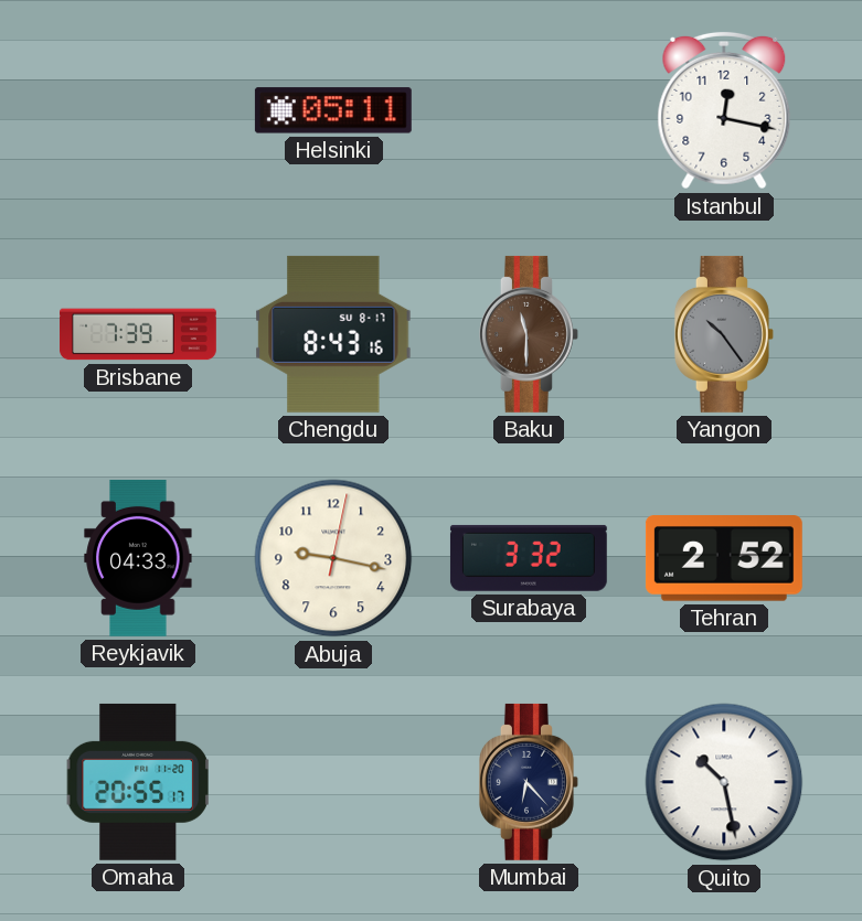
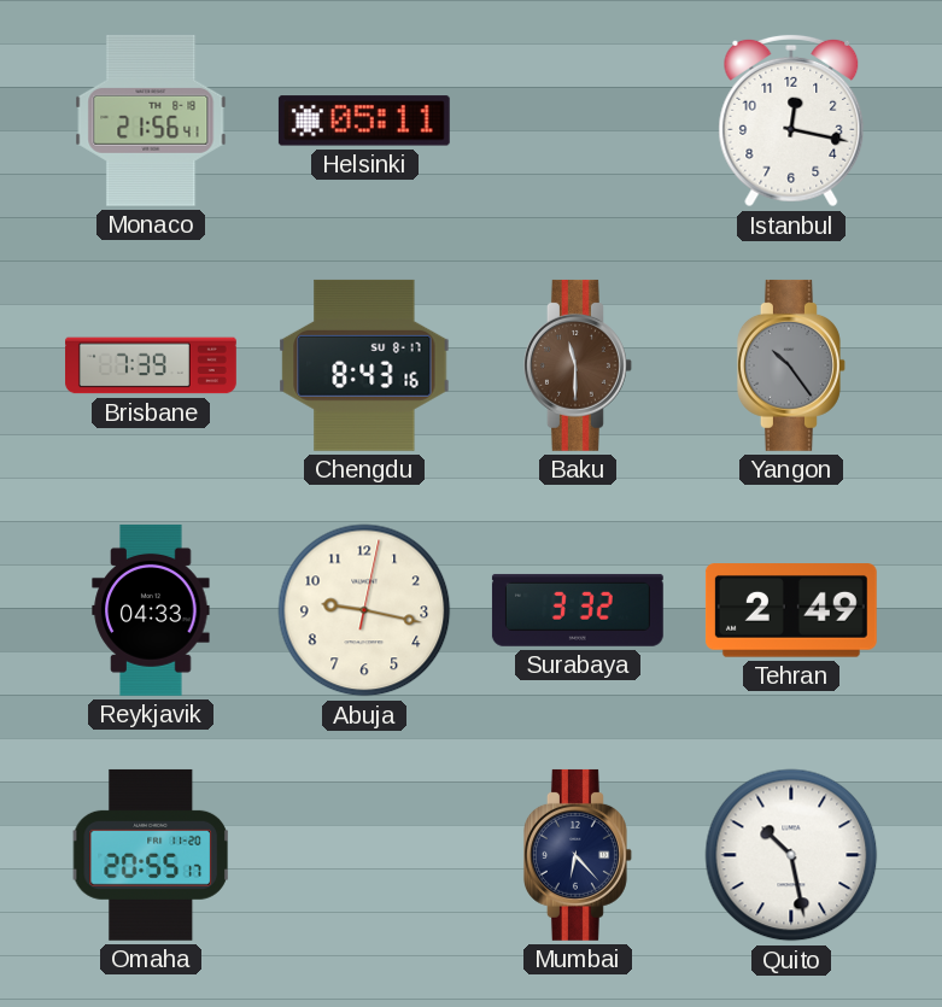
Monaco: none -> 21:56 (151, 121)
Tehran: 2:52 -> 2:49 (791, 610)
